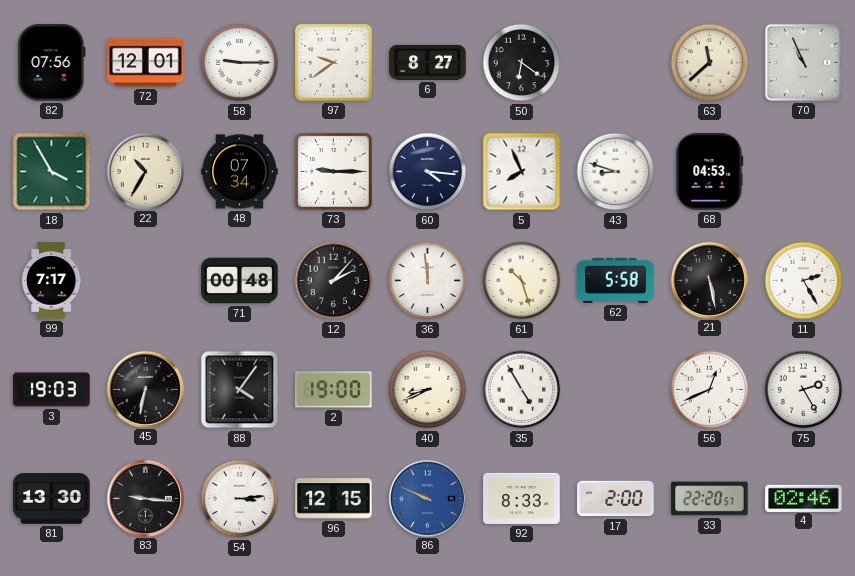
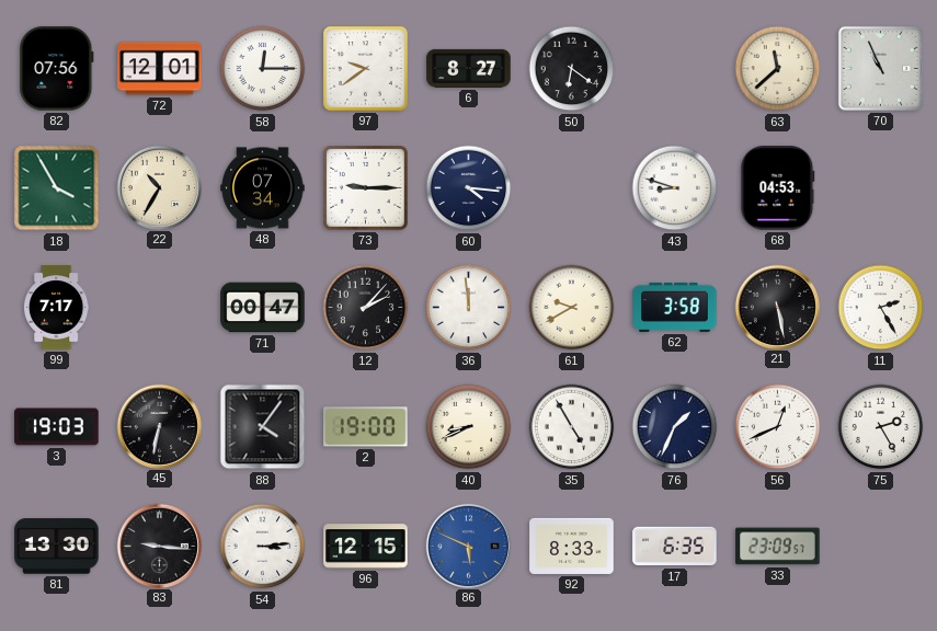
58: 9:15 -> 12:15 (263, 69)
5: 7:56 -> none (522, 172)
71: 00:48 -> 00:47 (263, 308)
61: 10:27 -> 9:40 (572, 308)
62: 5:58 -> 3:58 (675, 307)
76: none -> 1:34 (675, 427)
86: 9:49 -> 5:49 (468, 546)
17: 2:00 -> 6:35 (675, 547)
33: 22:20 -> 23:09 (778, 547)
4: 02:46 -> none (804, 498)
